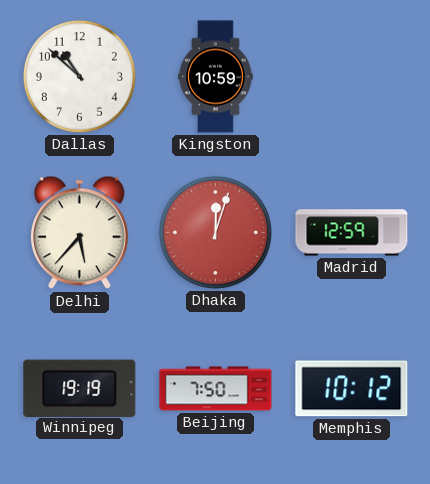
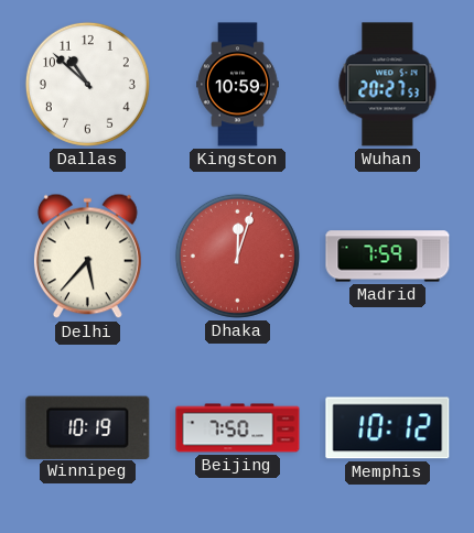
Wuhan: none -> 20:27 (388, 85)
Madrid: 12:59 -> 7:59 (388, 257)
Winnipeg: 19:19 -> 10:19 (88, 427)
